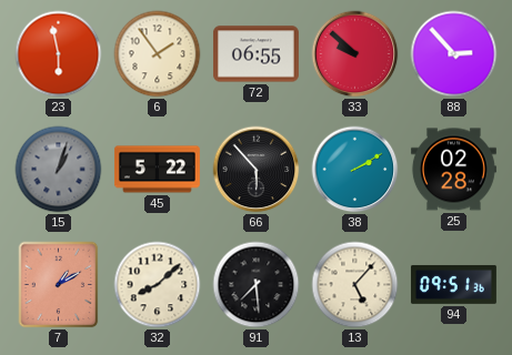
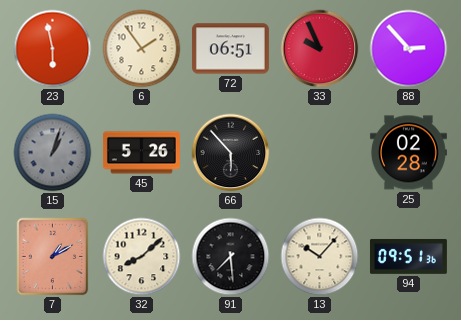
72: 06:55 -> 06:51 (230, 49)
33: 9:52 -> 9:56 (320, 49)
45: 5:22 -> 5:26 (141, 153)
38: 2:10 -> none (355, 170)
13: 5:07 -> 10:07 (320, 257)
